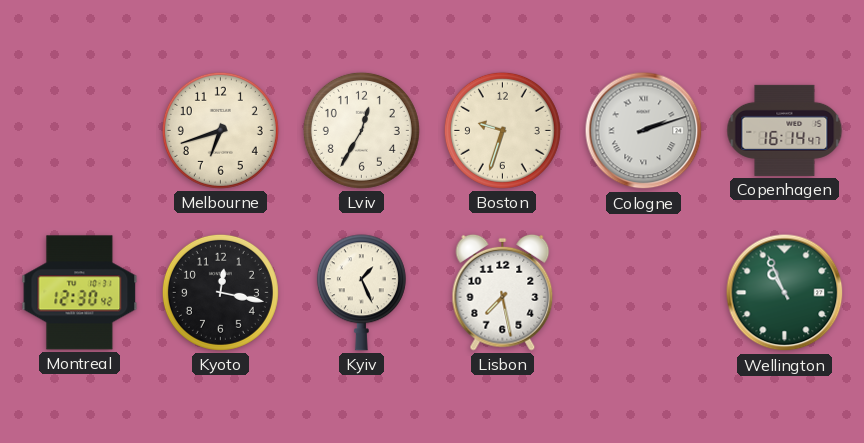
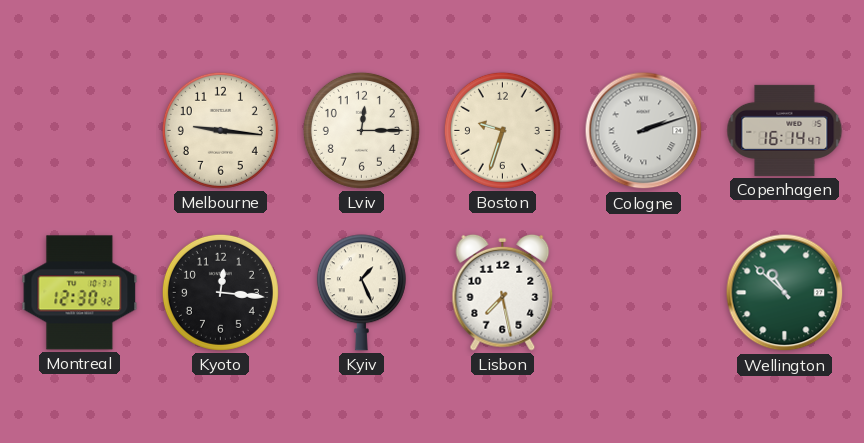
Melbourne: 6:42 -> 9:16 (220, 130)
Lviv: 12:35 -> 12:15 (361, 130)
Kyoto: 12:17 -> 12:16 (220, 292)
Wellington: 10:56 -> 10:52 (785, 293)
